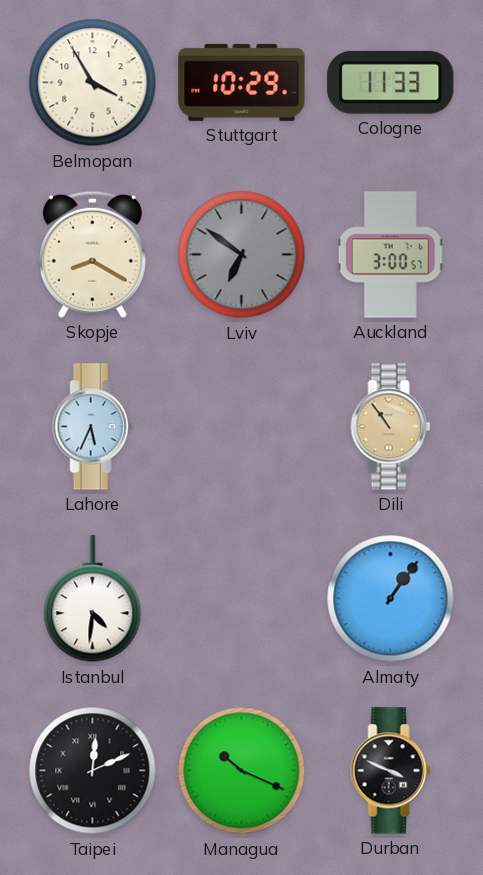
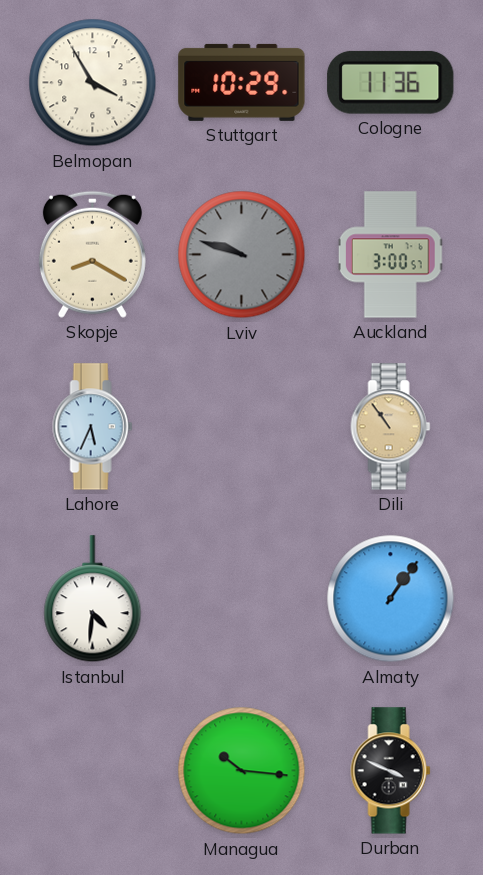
Cologne: 11:33 -> 11:36 (391, 82)
Lviv: 6:51 -> 9:48 (242, 255)
Taipei: 12:11 -> none (93, 771)
Managua: 10:19 -> 10:16 (242, 771)
